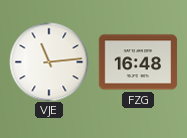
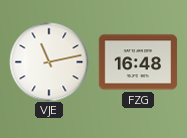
VJE: 11:14 -> 11:13 (49, 62)
